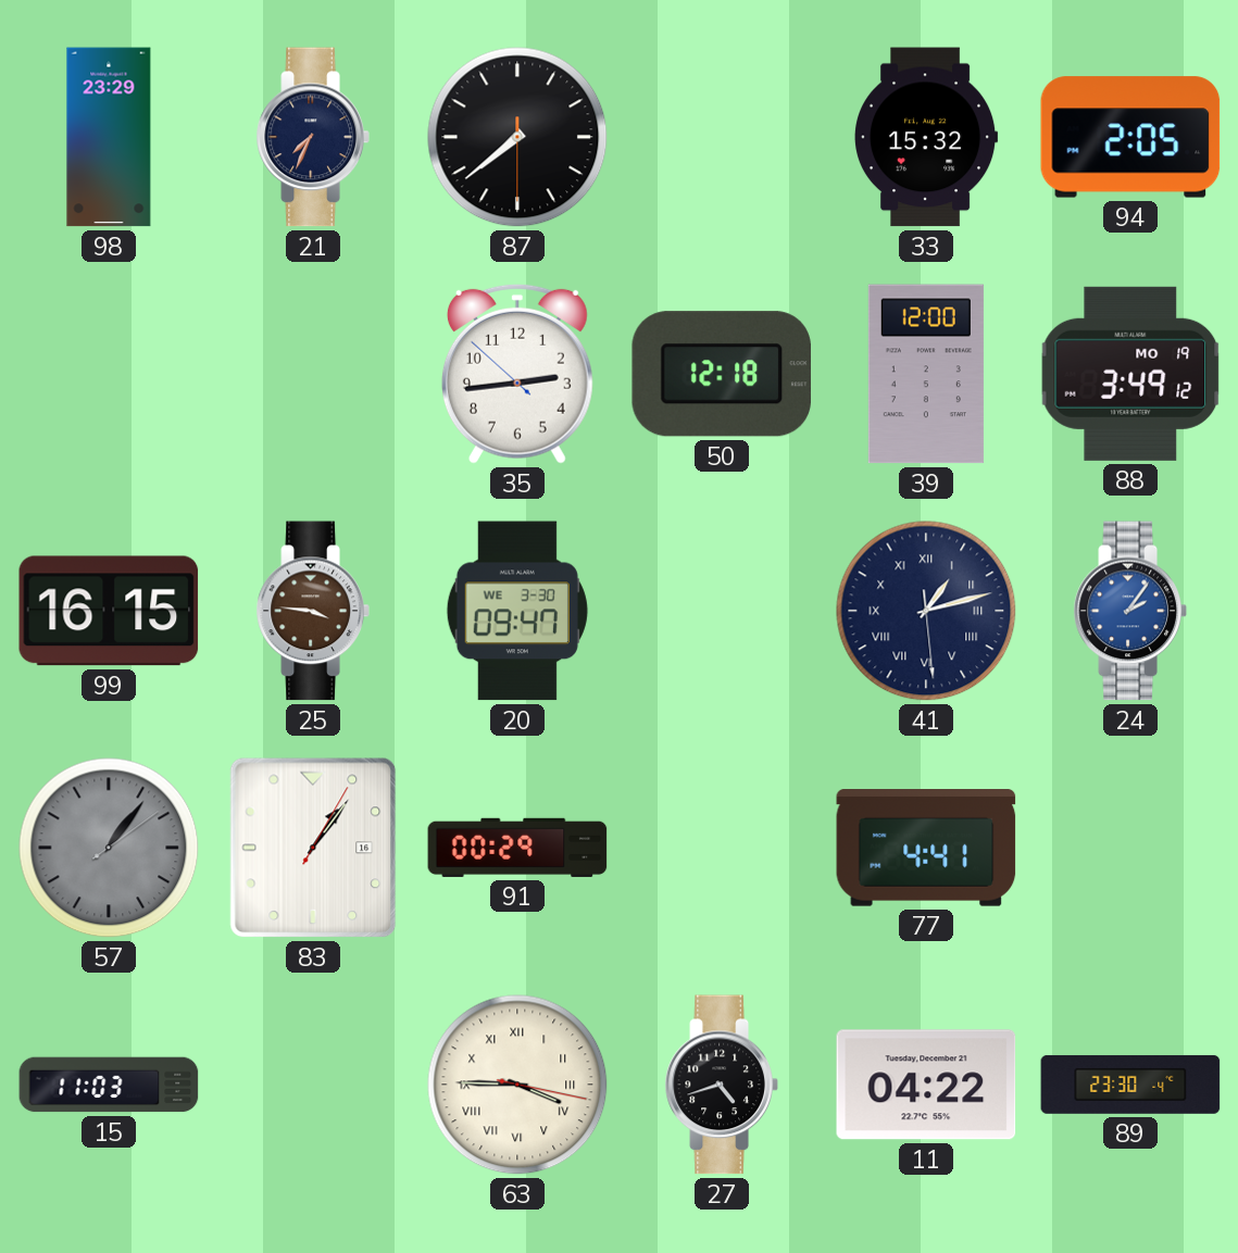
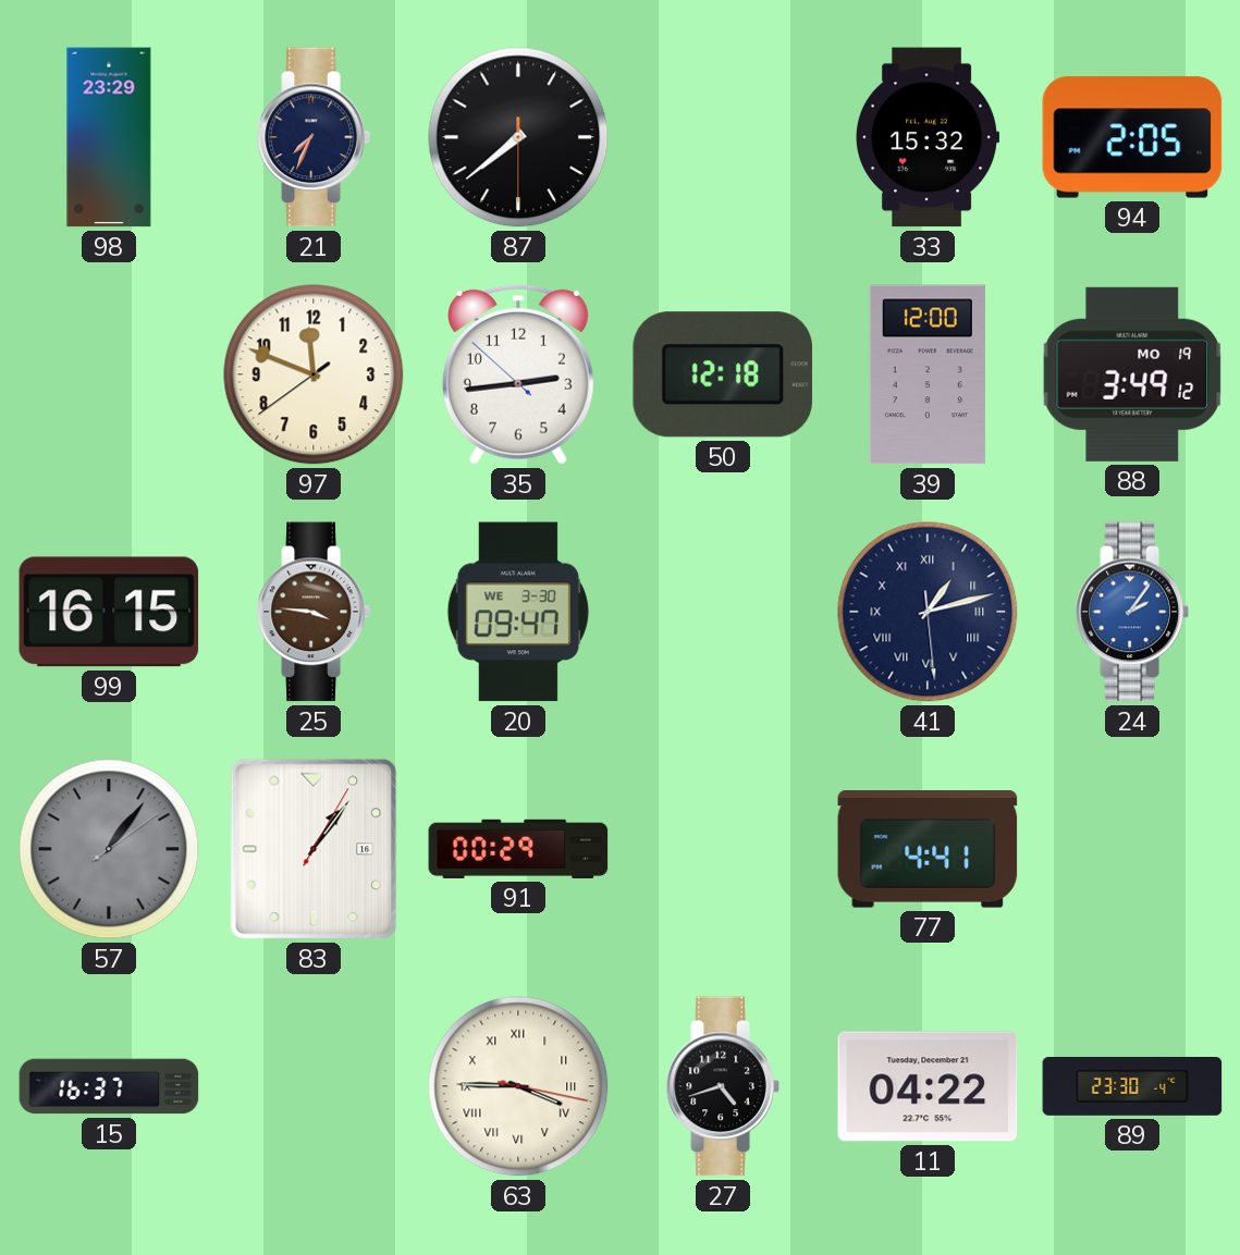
97: none -> 11:48 (314, 374)
15: 11:03 -> 16:37 (109, 1086)
